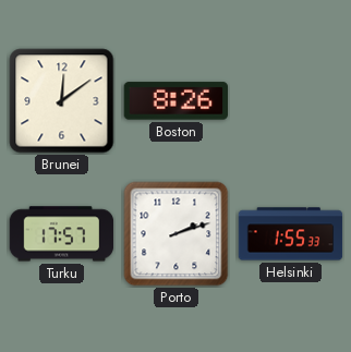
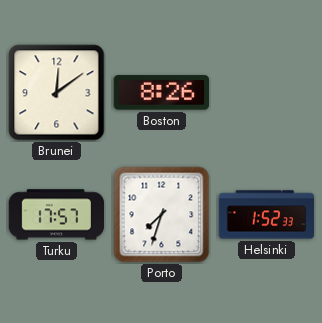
Porto: 2:12 -> 7:33 (162, 215)
Helsinki: 1:55 -> 1:52 (267, 215)
